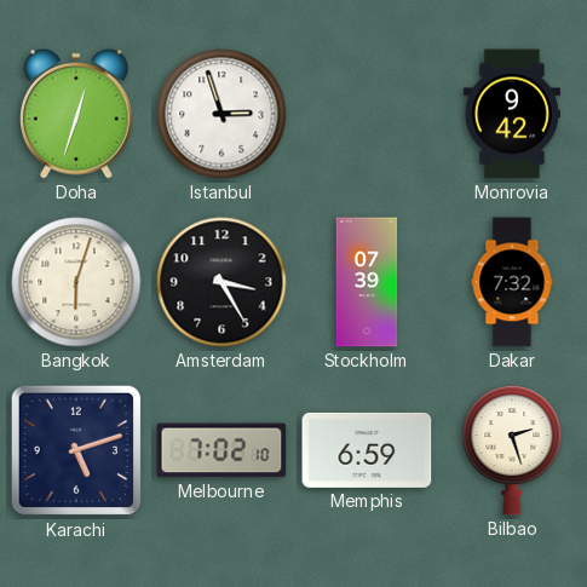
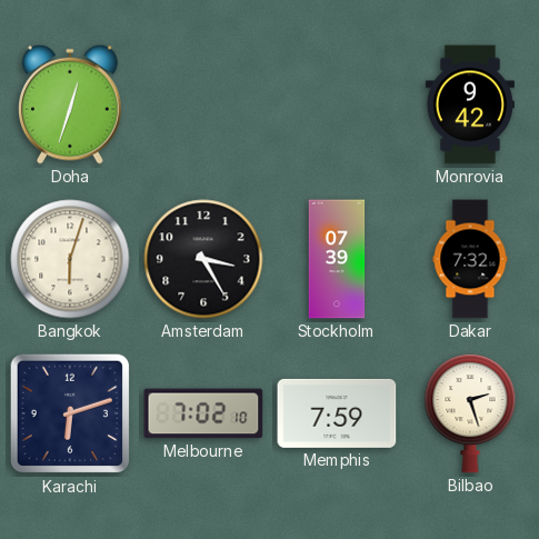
Istanbul: 2:57 -> none (221, 114)
Karachi: 5:12 -> 6:12 (70, 413)
Memphis: 6:59 -> 7:59 (337, 413)
